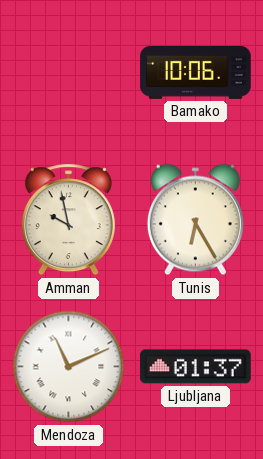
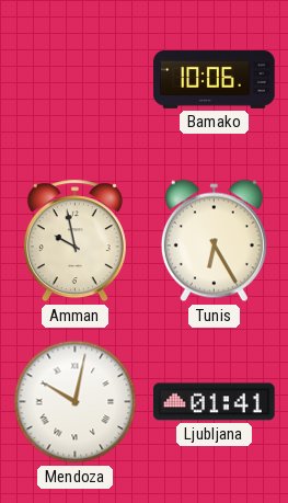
Mendoza: 11:11 -> 10:02 (76, 402)
Ljubljana: 01:37 -> 01:41 (215, 402)
